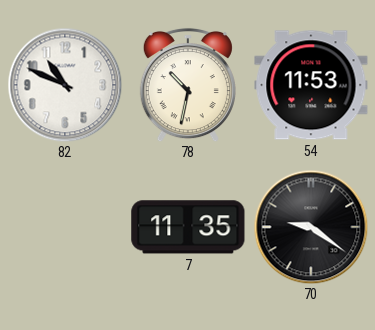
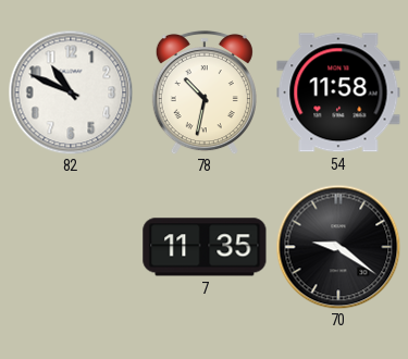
54: 11:53 -> 11:58 (338, 92)
